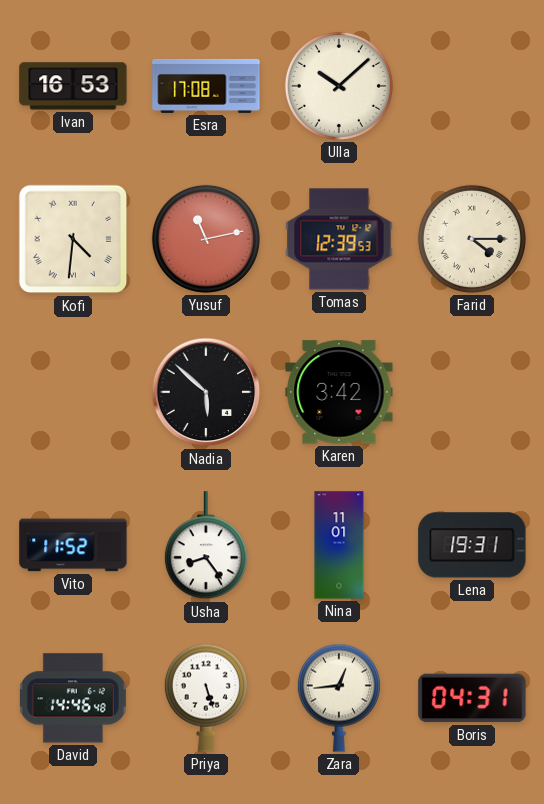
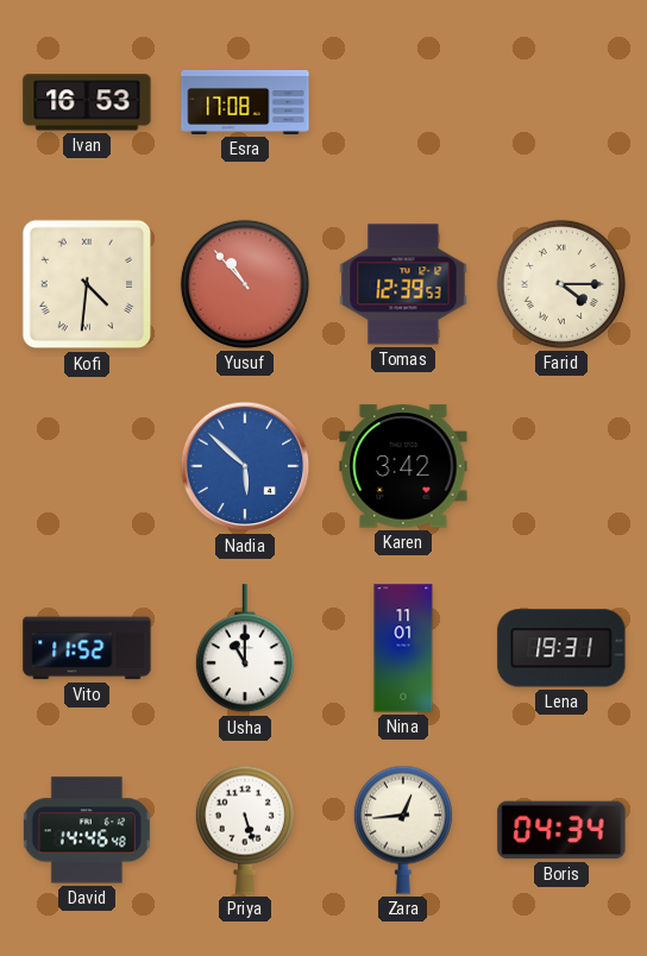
Ulla: 10:08 -> none (339, 86)
Yusuf: 11:13 -> 10:53 (245, 284)
Nadia dial: black -> blue (245, 466)
Usha: 8:24 -> 11:00 (245, 649)
Boris: 04:31 -> 04:34 (561, 830)
